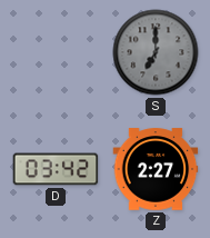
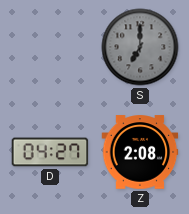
D: 03:42 -> 04:27 (50, 152)
Z: 2:27 -> 2:08 (140, 152)
